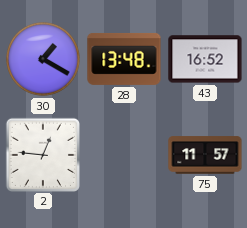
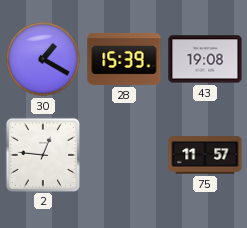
28: 13:48 -> 15:39 (124, 59)
43: 16:52 -> 19:08 (205, 59)
